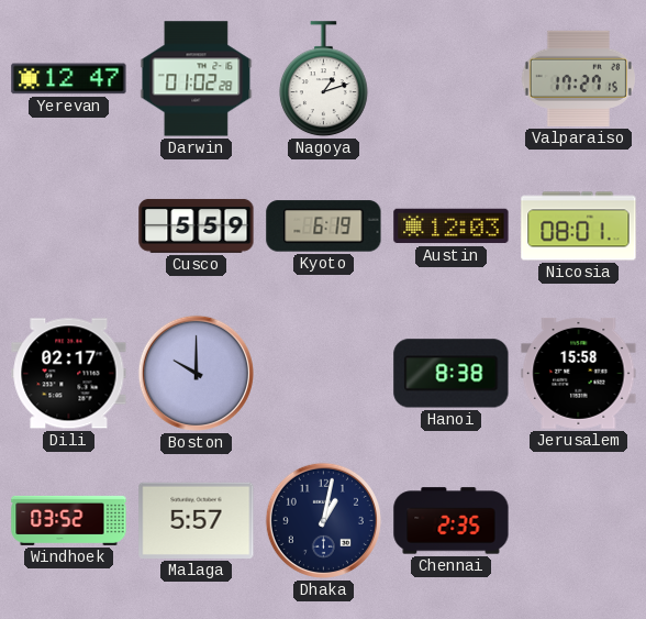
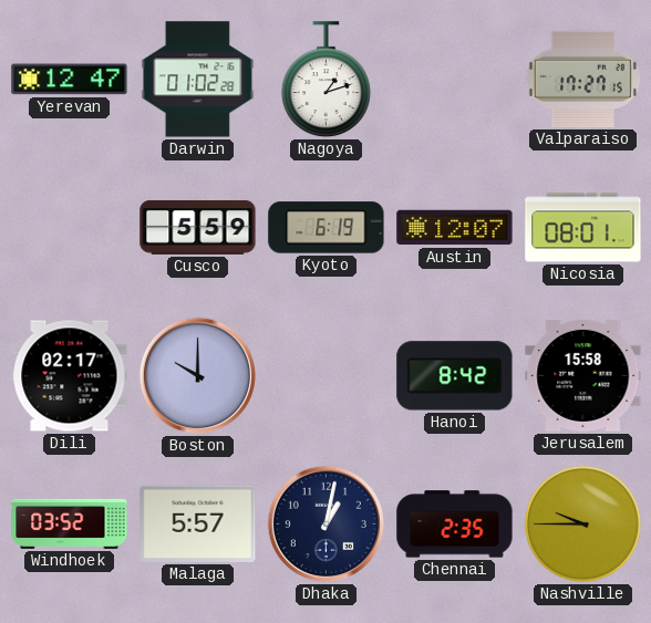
Austin: 12:03 -> 12:07 (455, 228)
Hanoi: 8:38 -> 8:42 (455, 376)
Nashville: none -> 9:45 (582, 523)
